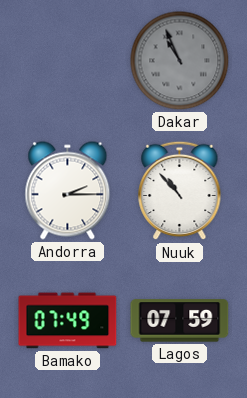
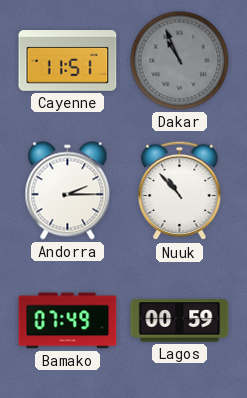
Cayenne: none -> 11:51 (68, 61)
Lagos: 07:59 -> 00:59 (180, 321)
